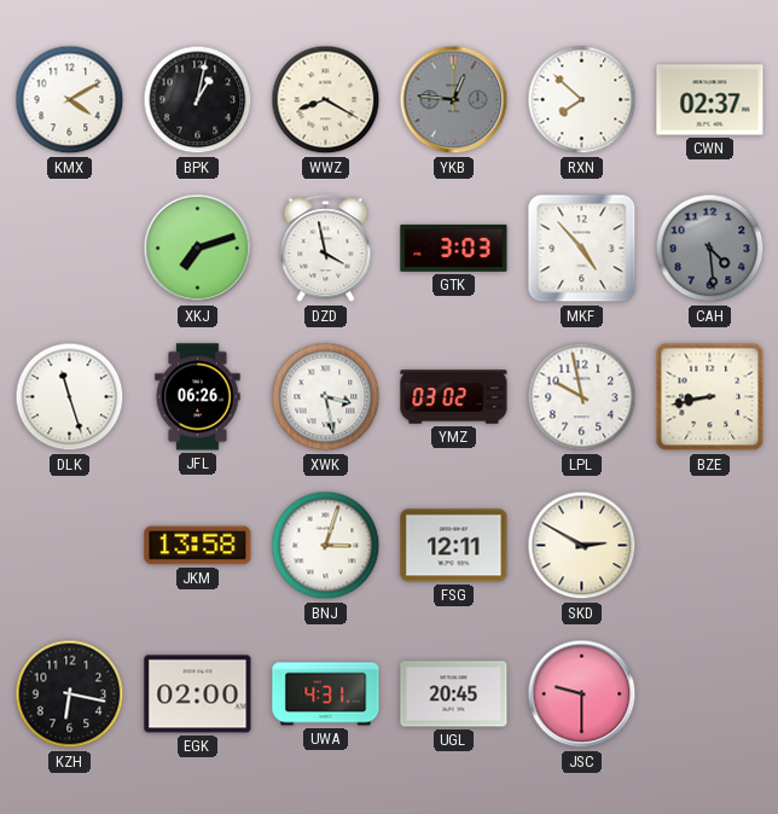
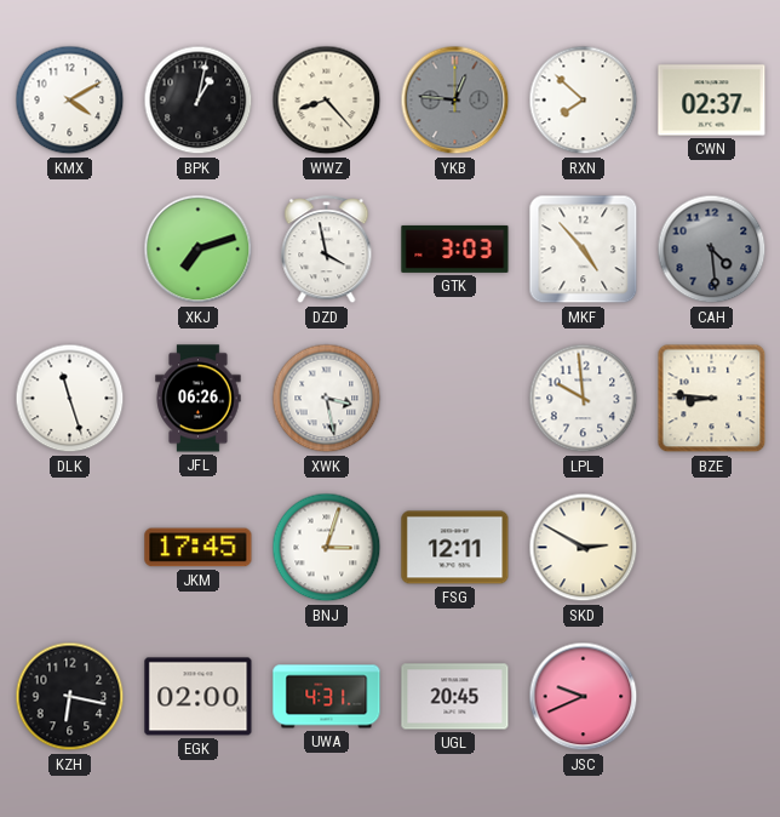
WWZ: 8:20 -> 8:23 (327, 101)
YMZ: 03:02 -> none (454, 397)
LPL: 9:58 -> 9:59 (584, 399)
BZE: 8:43 -> 8:46 (712, 399)
JKM: 13:58 -> 17:45 (199, 548)
JSC: 9:30 -> 9:41 (584, 697)
